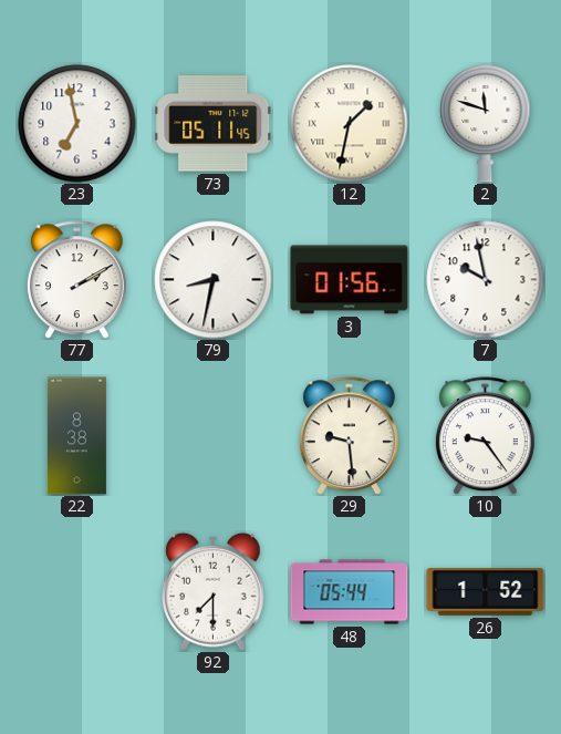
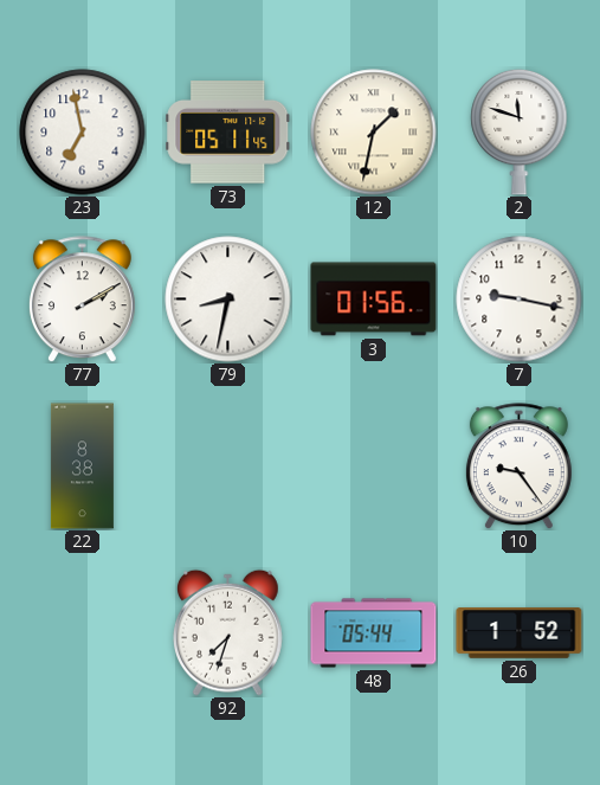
7: 9:58 -> 9:17 (520, 300)
29: 9:29 -> none (349, 436)
92: 7:30 -> 7:33 (228, 632)
